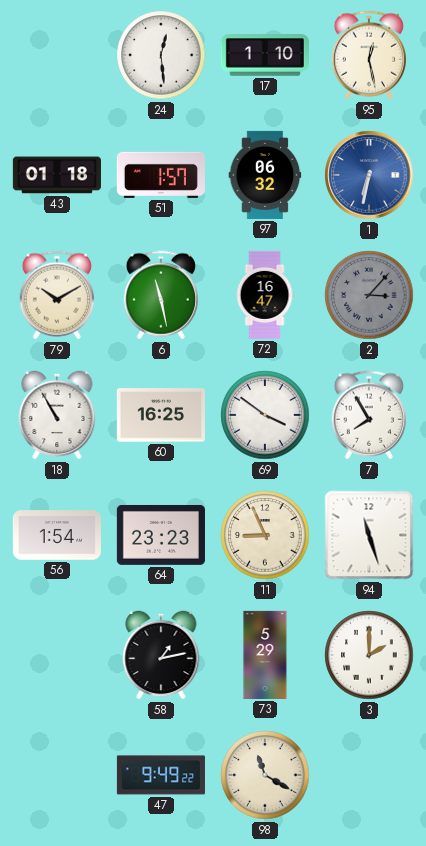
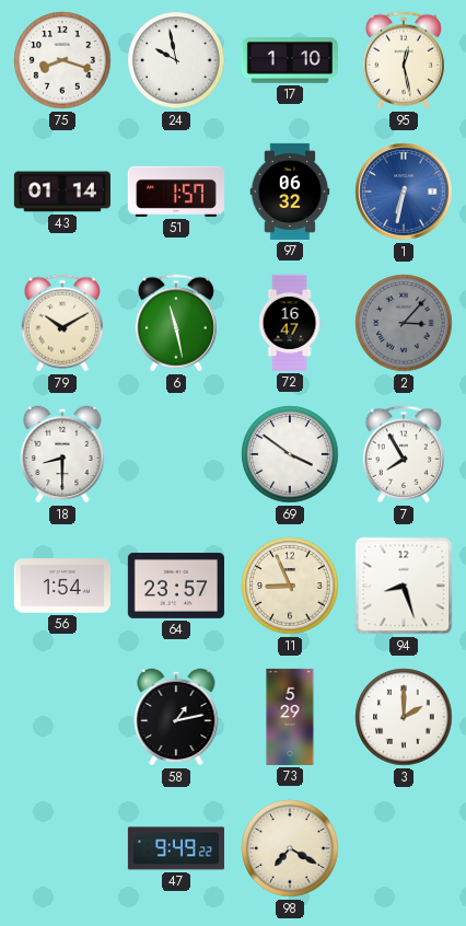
75: none -> 8:18 (62, 60)
24: 12:29 -> 9:58 (176, 60)
43: 01:18 -> 01:14 (62, 192)
18: 10:55 -> 8:30 (62, 454)
60: 16:25 -> none (161, 415)
64: 23:23 -> 23:57 (176, 586)
94: 11:27 -> 8:27 (404, 586)
98: 11:20 -> 7:20 (290, 848)
